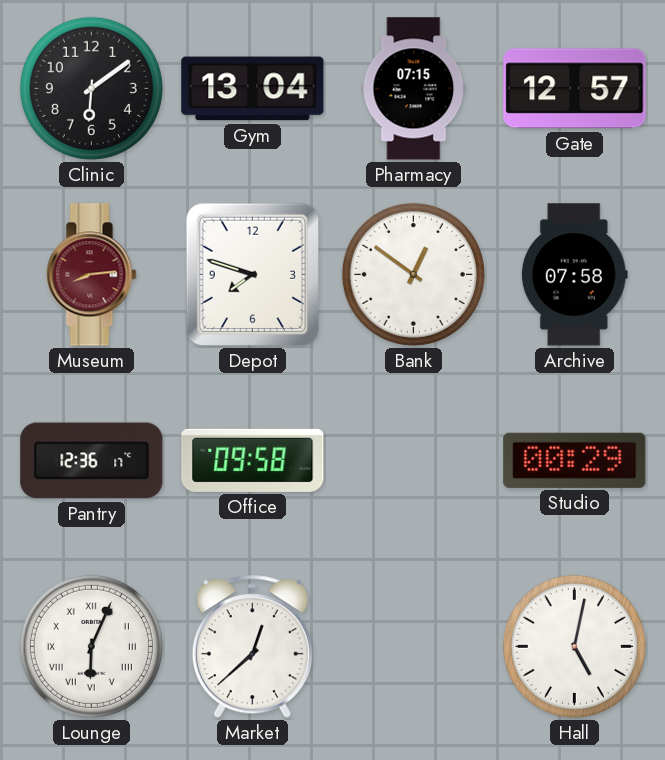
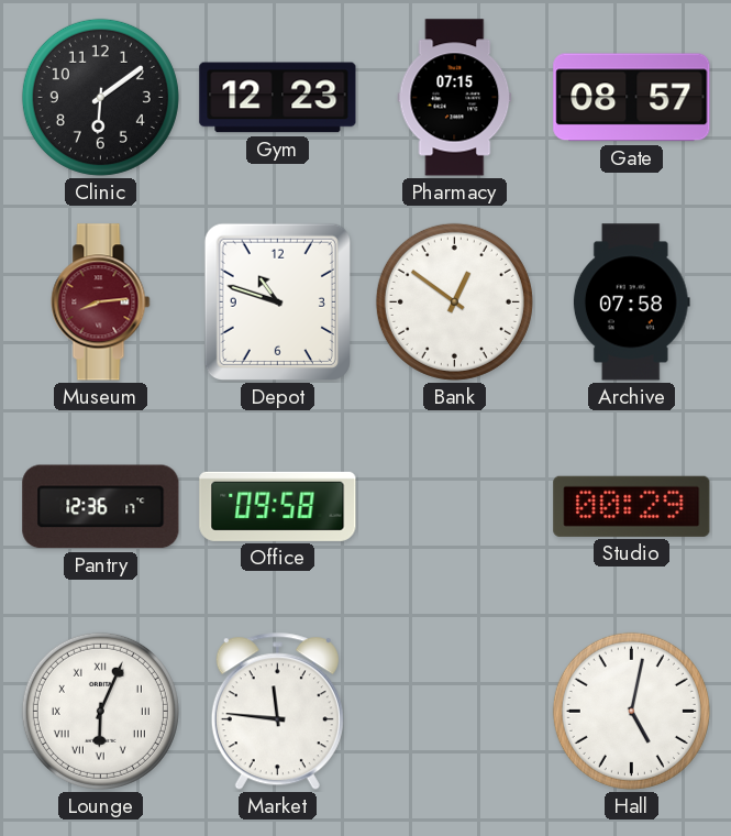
Gym: 13:04 -> 12:23 (278, 98)
Gate: 12:57 -> 08:57 (632, 98)
Depot: 7:48 -> 10:48 (277, 301)
Market: 12:38 -> 11:46 (277, 712)
